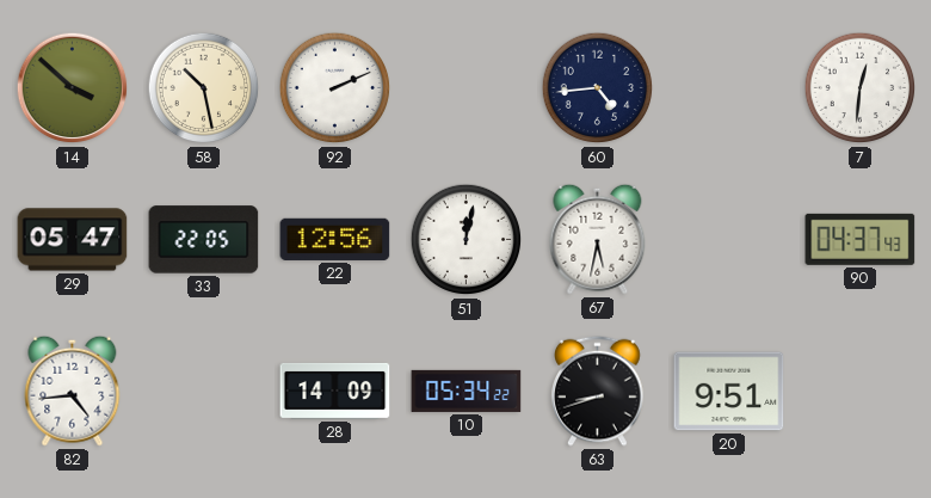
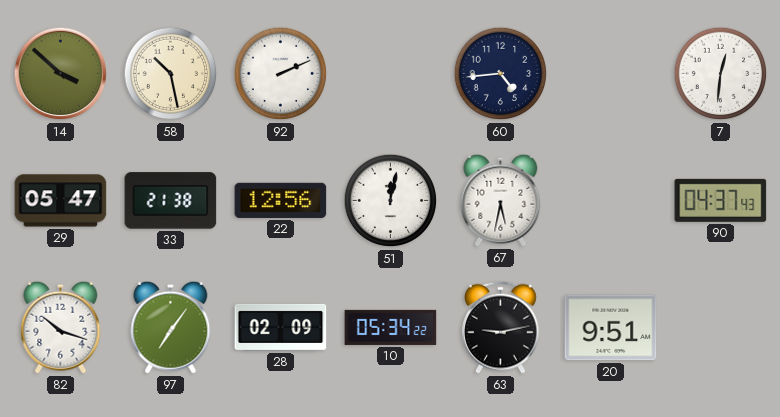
33: 22:05 -> 21:38 (171, 201)
82: 4:44 -> 10:18 (61, 327)
97: none -> 7:06 (171, 327)
28: 14:09 -> 02:09 (281, 327)
63: 8:42 -> 9:13 (501, 327)
